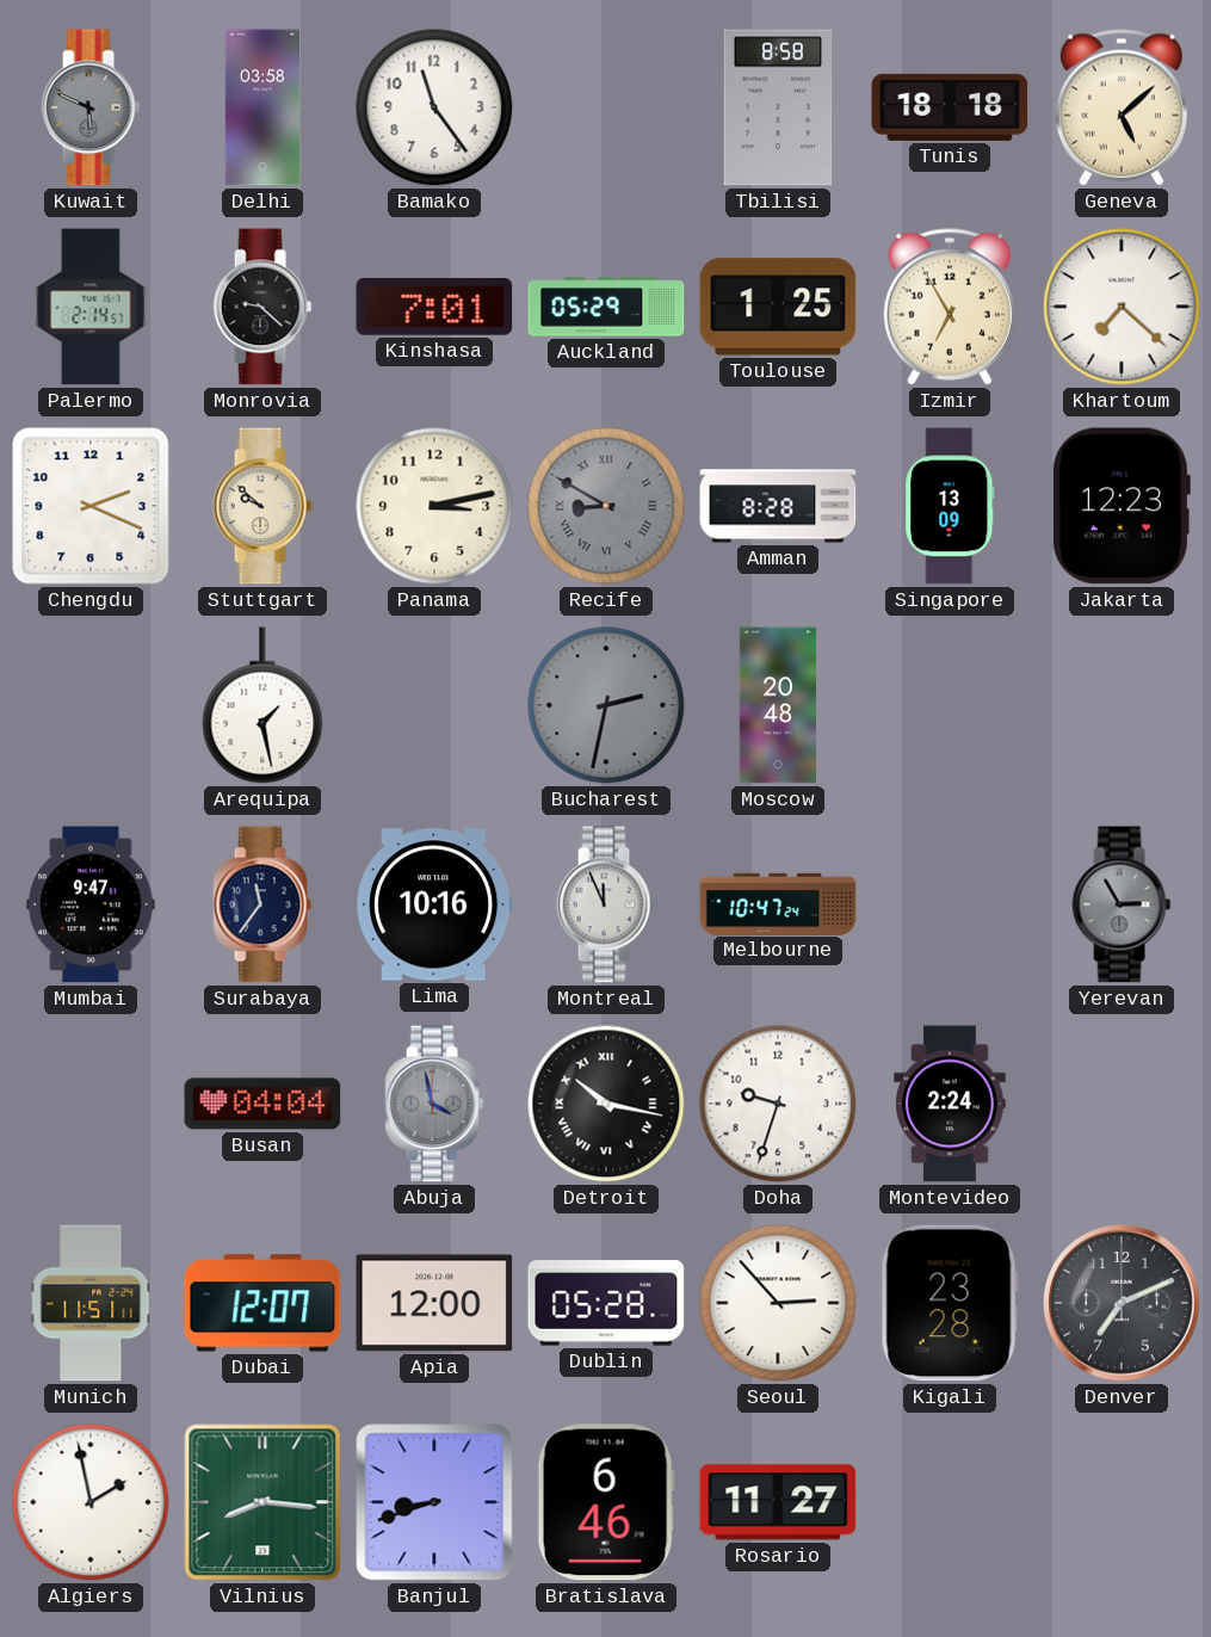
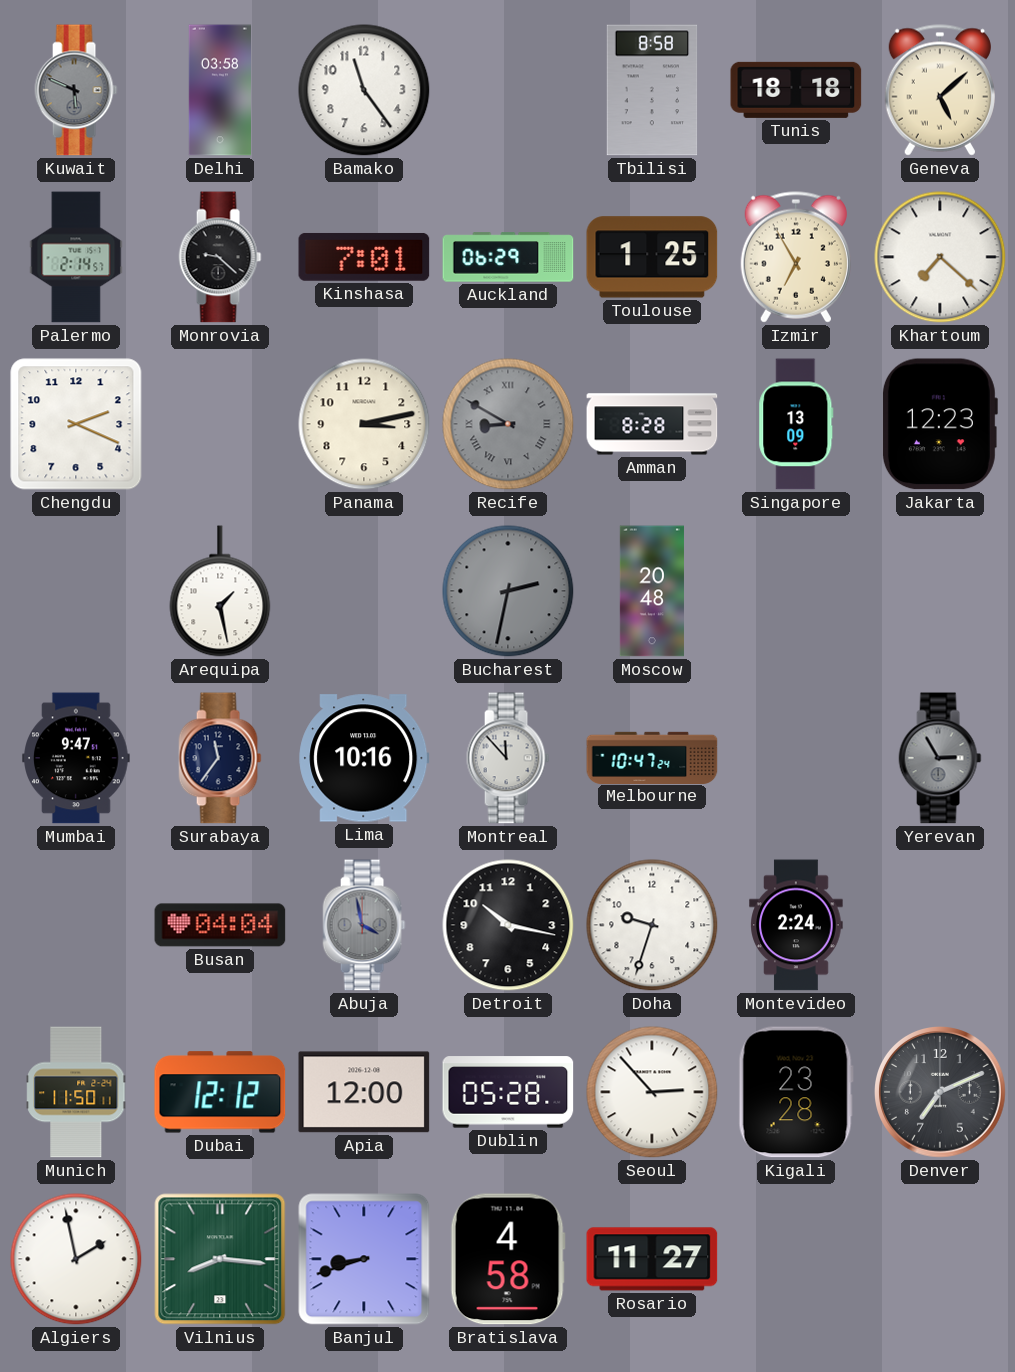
Auckland: 05:29 -> 06:29 (508, 257)
Stuttgart: 9:52 -> none (262, 506)
Montreal: 11:56 -> 11:53 (508, 758)
Detroit numerals: Roman -> Arabic (508, 925)
Munich: 11:51 -> 11:50 (76, 1092)
Dubai: 12:07 -> 12:12 (220, 1092)
Bratislava: 6:46 -> 4:58 (508, 1259)
